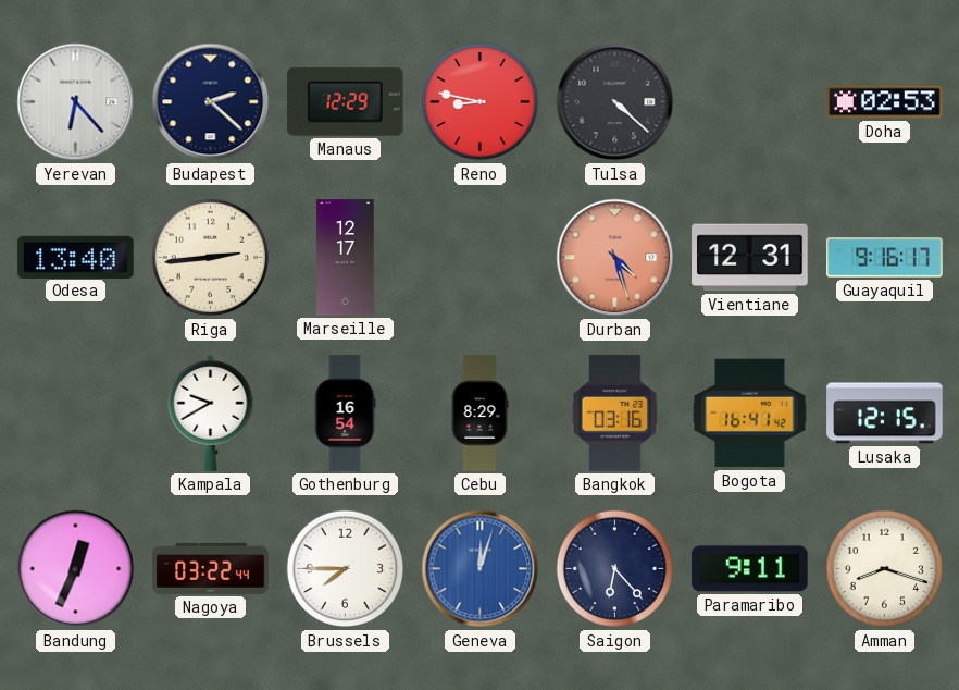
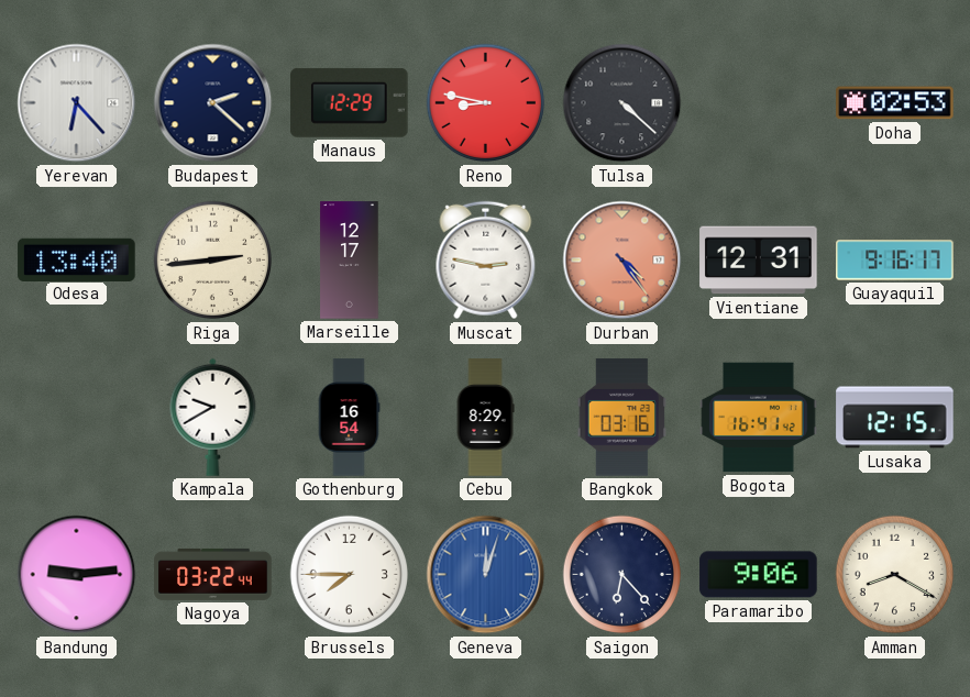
Muscat: none -> 2:47 (486, 261)
Durban: 4:27 -> 4:24 (622, 261)
Bandung: 12:34 -> 9:14 (77, 575)
Paramaribo: 9:11 -> 9:06 (759, 575)
Amman: 8:18 -> 8:20 (895, 575)
